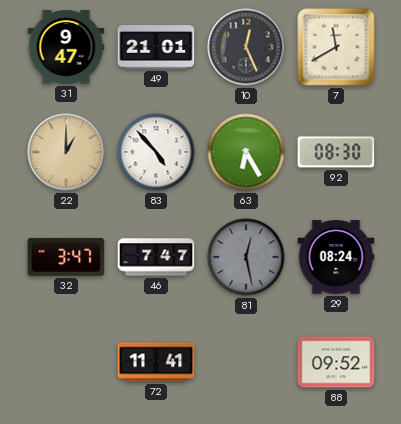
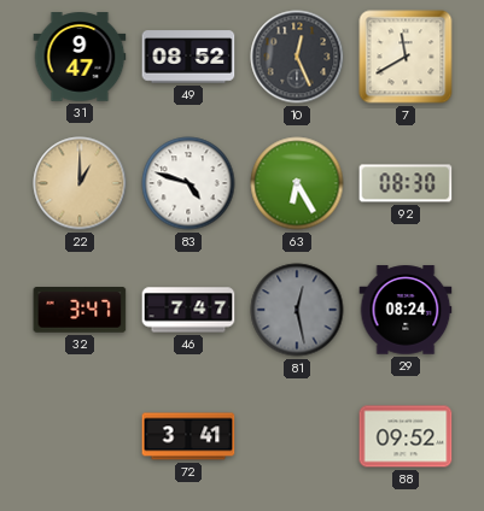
49: 21:01 -> 08:52 (188, 57)
83: 4:53 -> 4:48 (188, 183)
72: 11:41 -> 3:41 (188, 436)
